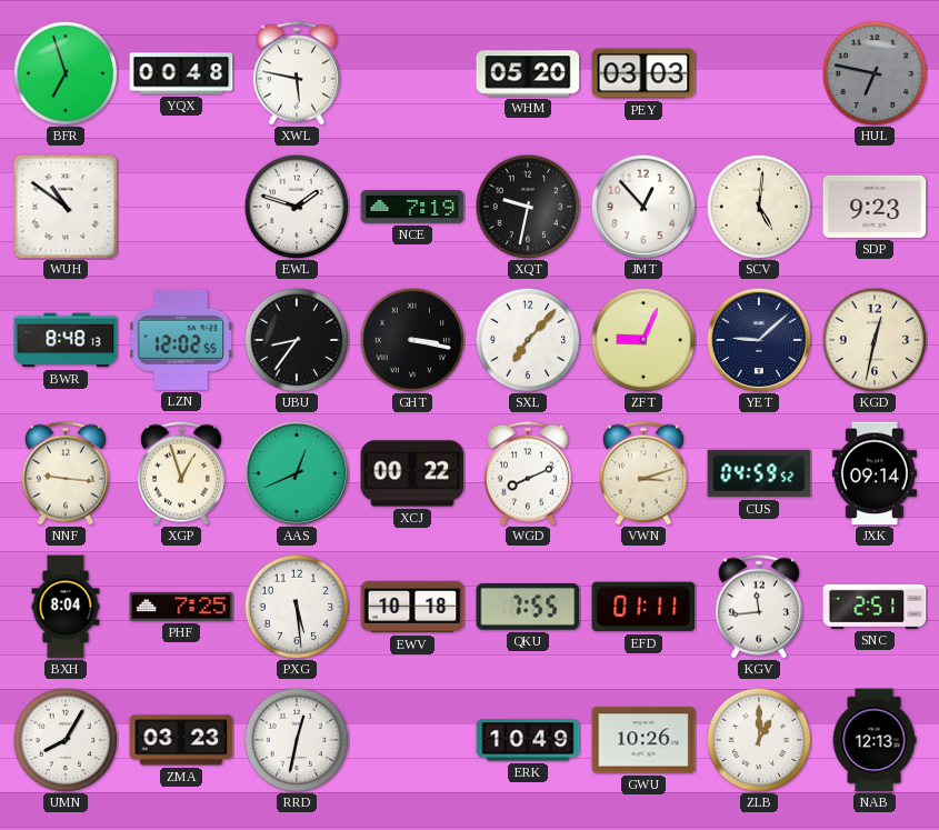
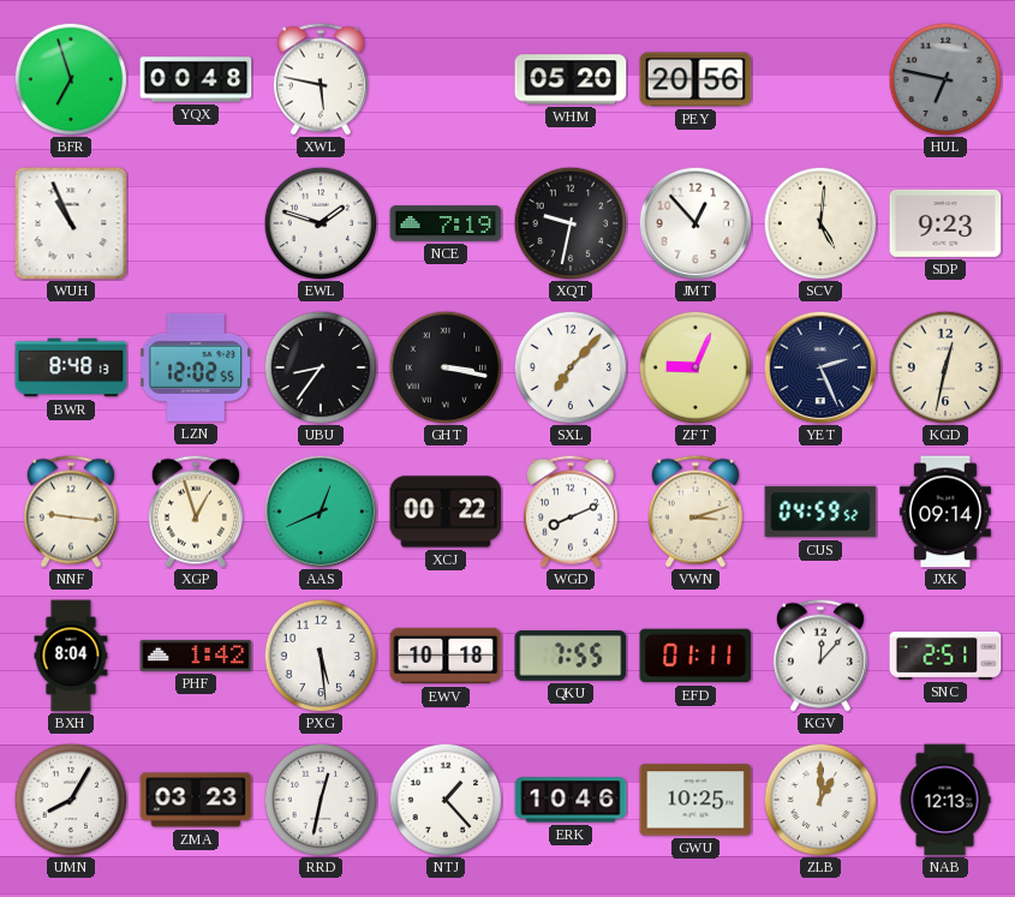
PEY: 03:03 -> 20:56 (695, 79)
WUH: 10:51 -> 10:56 (71, 223)
YET: 9:08 -> 2:26 (820, 367)
PHF: 7:25 -> 1:42 (196, 656)
KGV: 11:44 -> 12:07 (820, 656)
NTJ: none -> 1:23 (446, 800)
ERK: 10:49 -> 10:46 (571, 800)
GWU: 10:26 -> 10:25 (695, 800)
